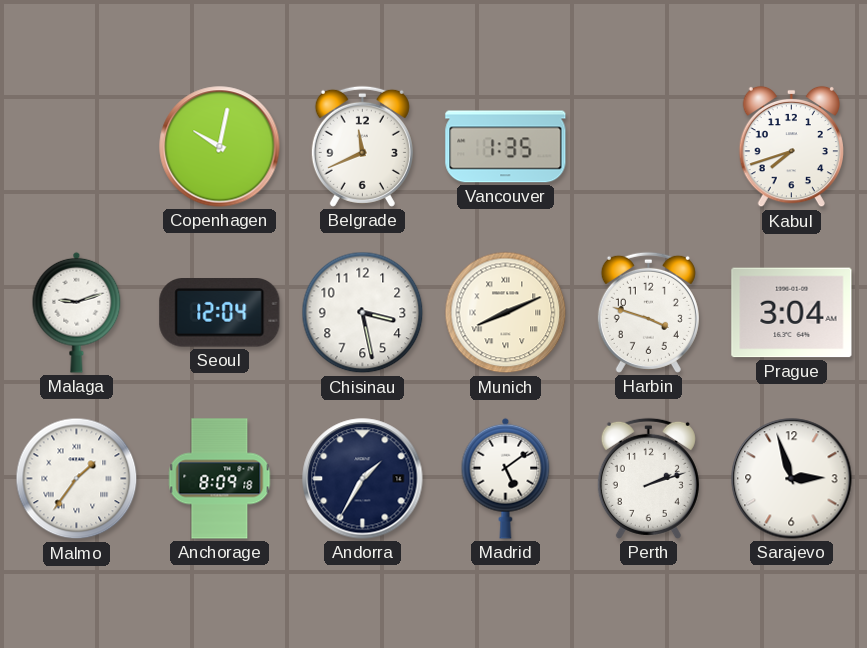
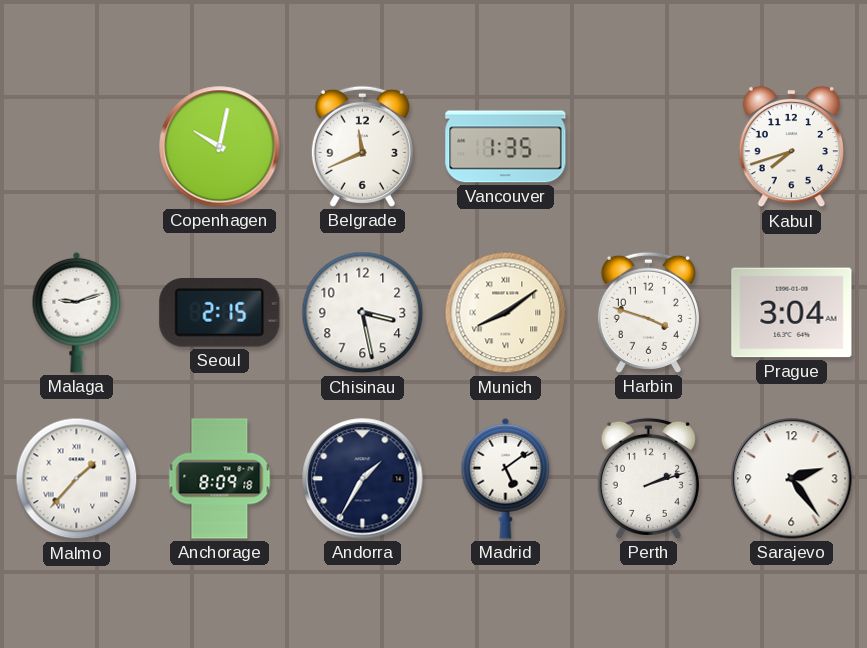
Seoul: 12:04 -> 2:15 (220, 313)
Munich: 8:11 -> 8:09 (506, 313)
Malmo: 1:36 -> 1:37 (77, 479)
Sarajevo: 2:57 -> 2:24 (792, 479)
